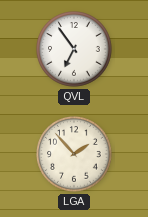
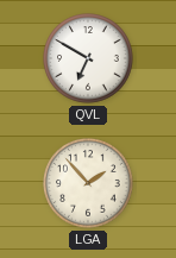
QVL: 6:54 -> 6:50 (88, 58)
